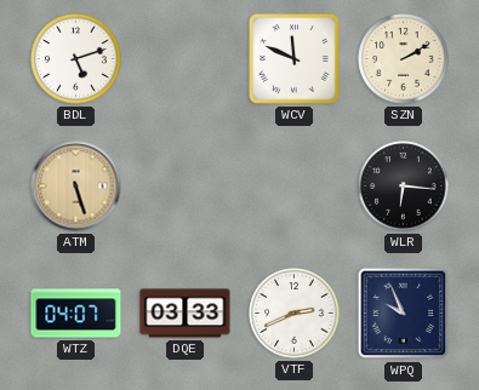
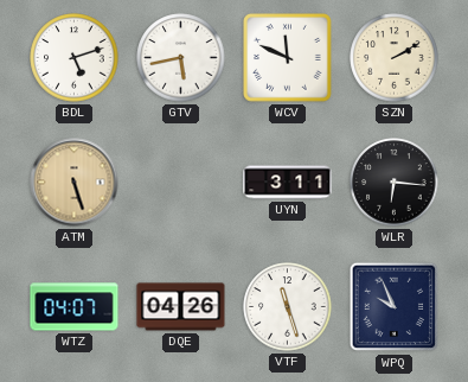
GTV: none -> 5:43 (181, 58)
UYN: none -> 3:11 (288, 183)
DQE: 03:33 -> 04:26 (181, 307)
VTF: 2:41 -> 11:27 (288, 307)
